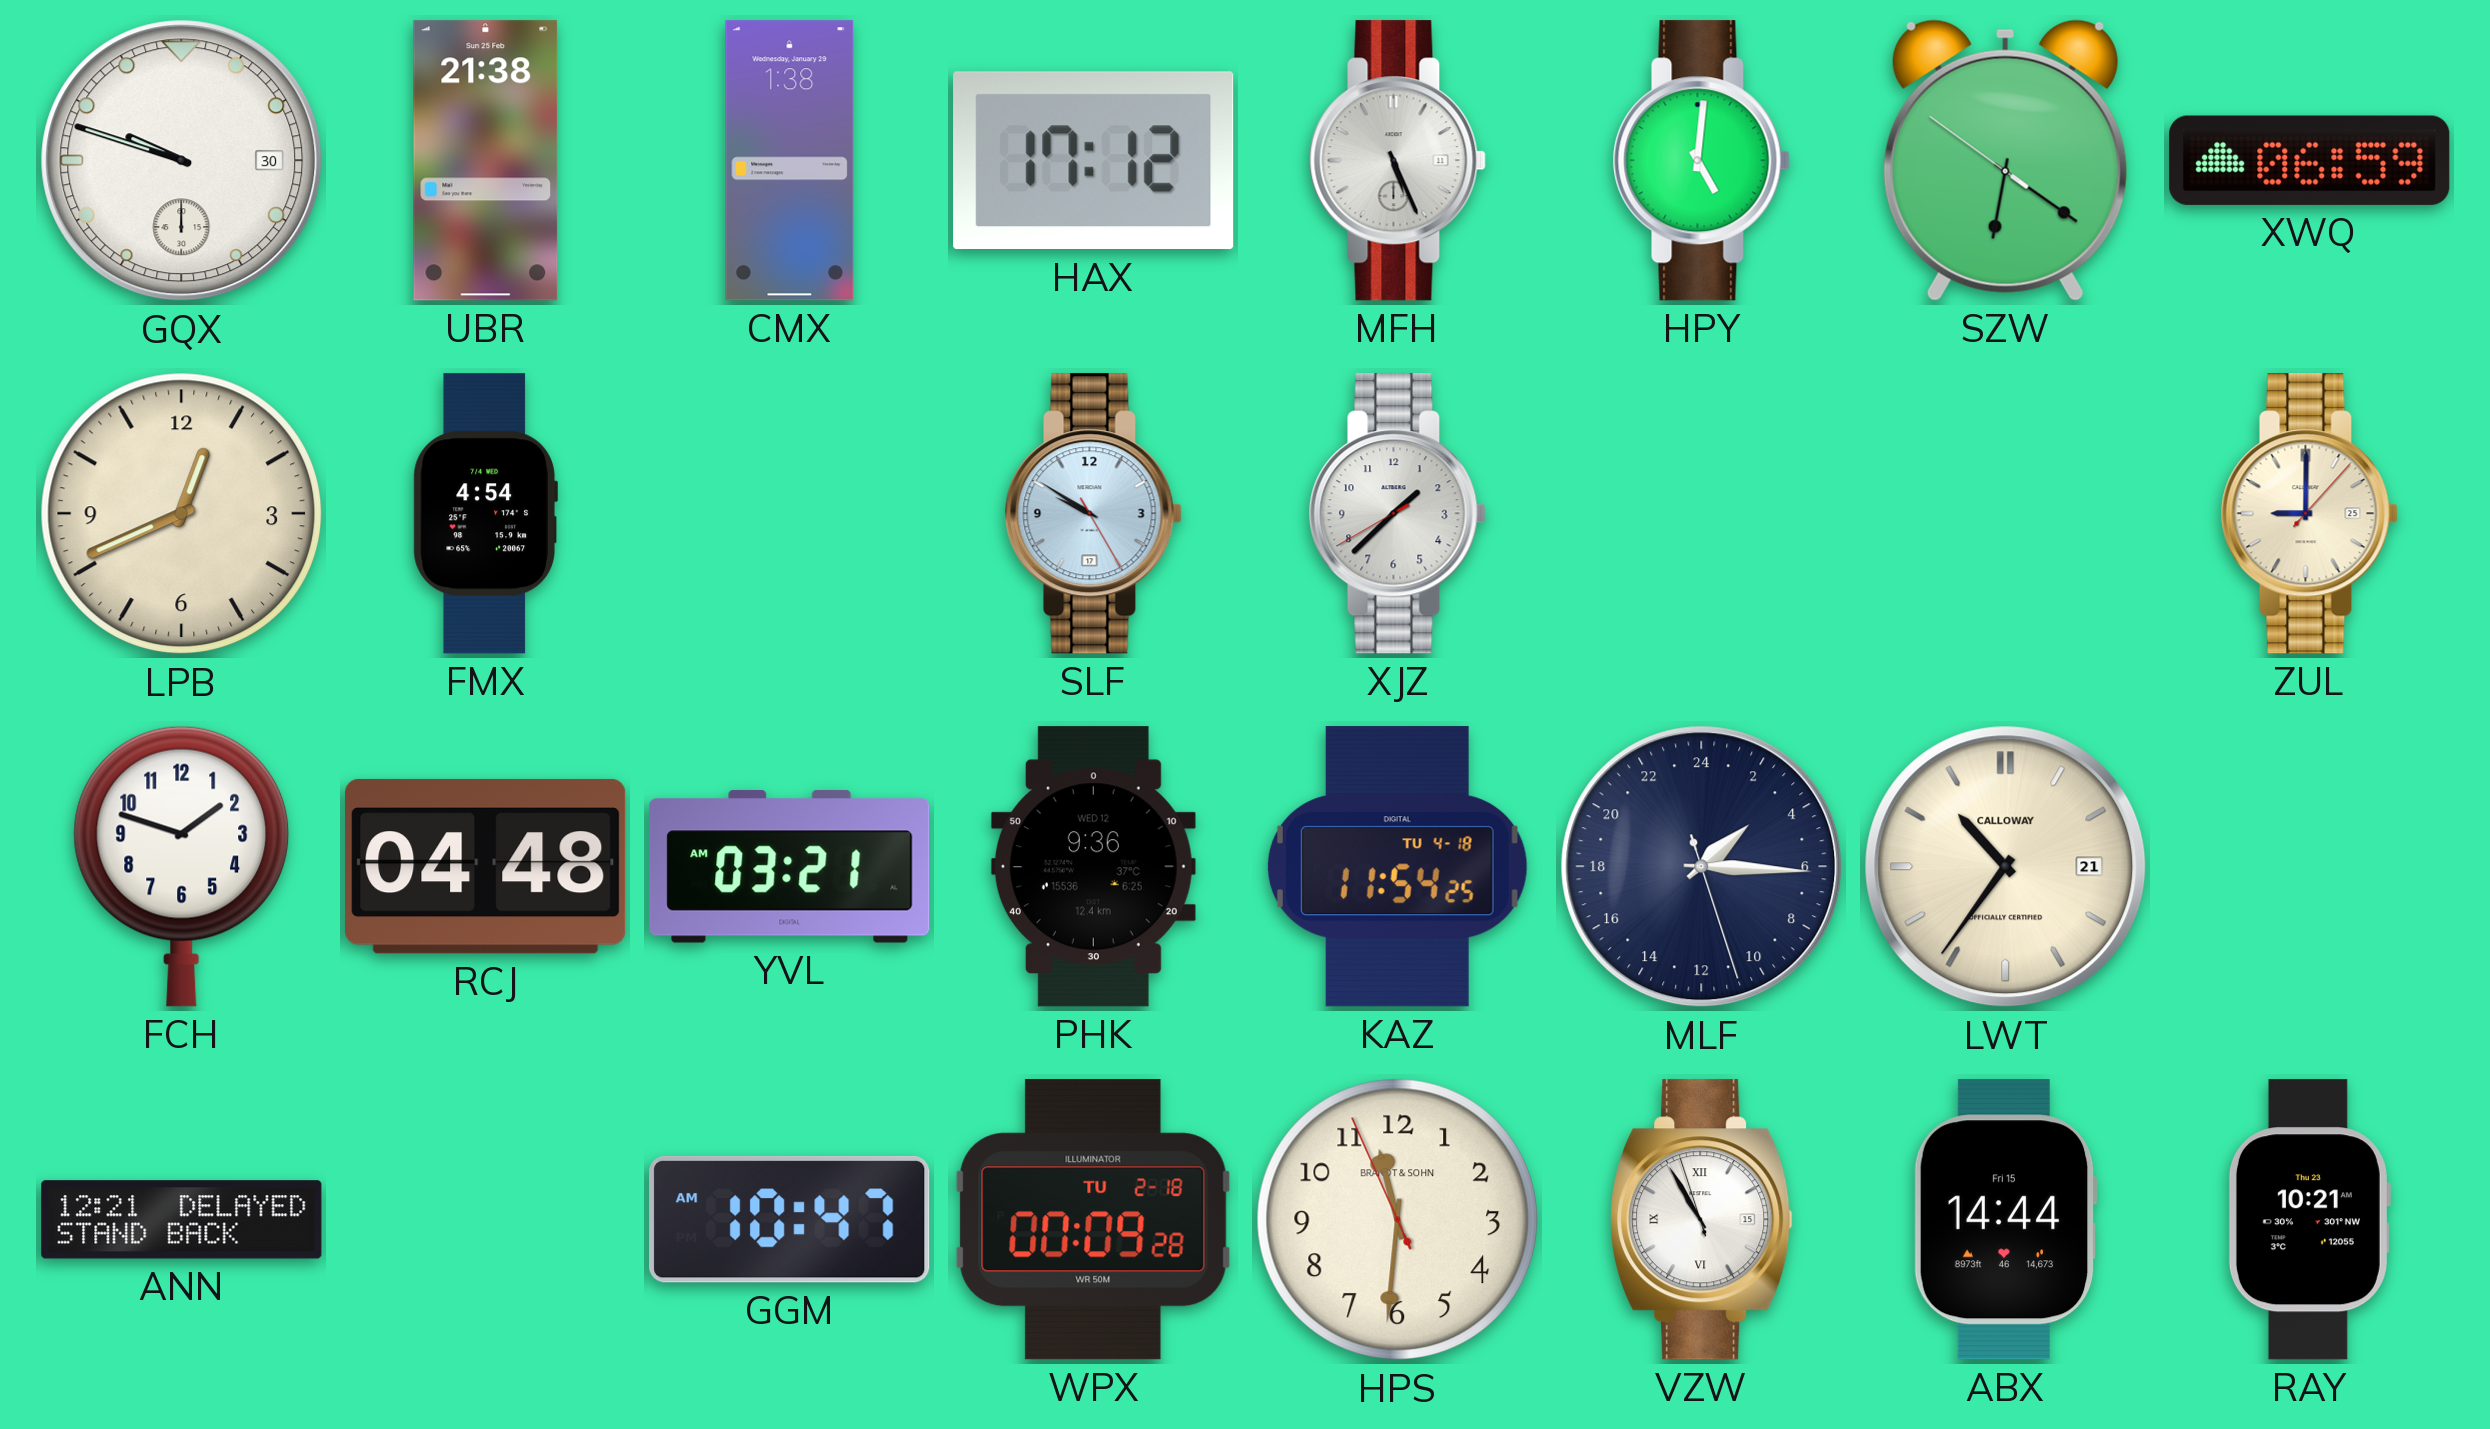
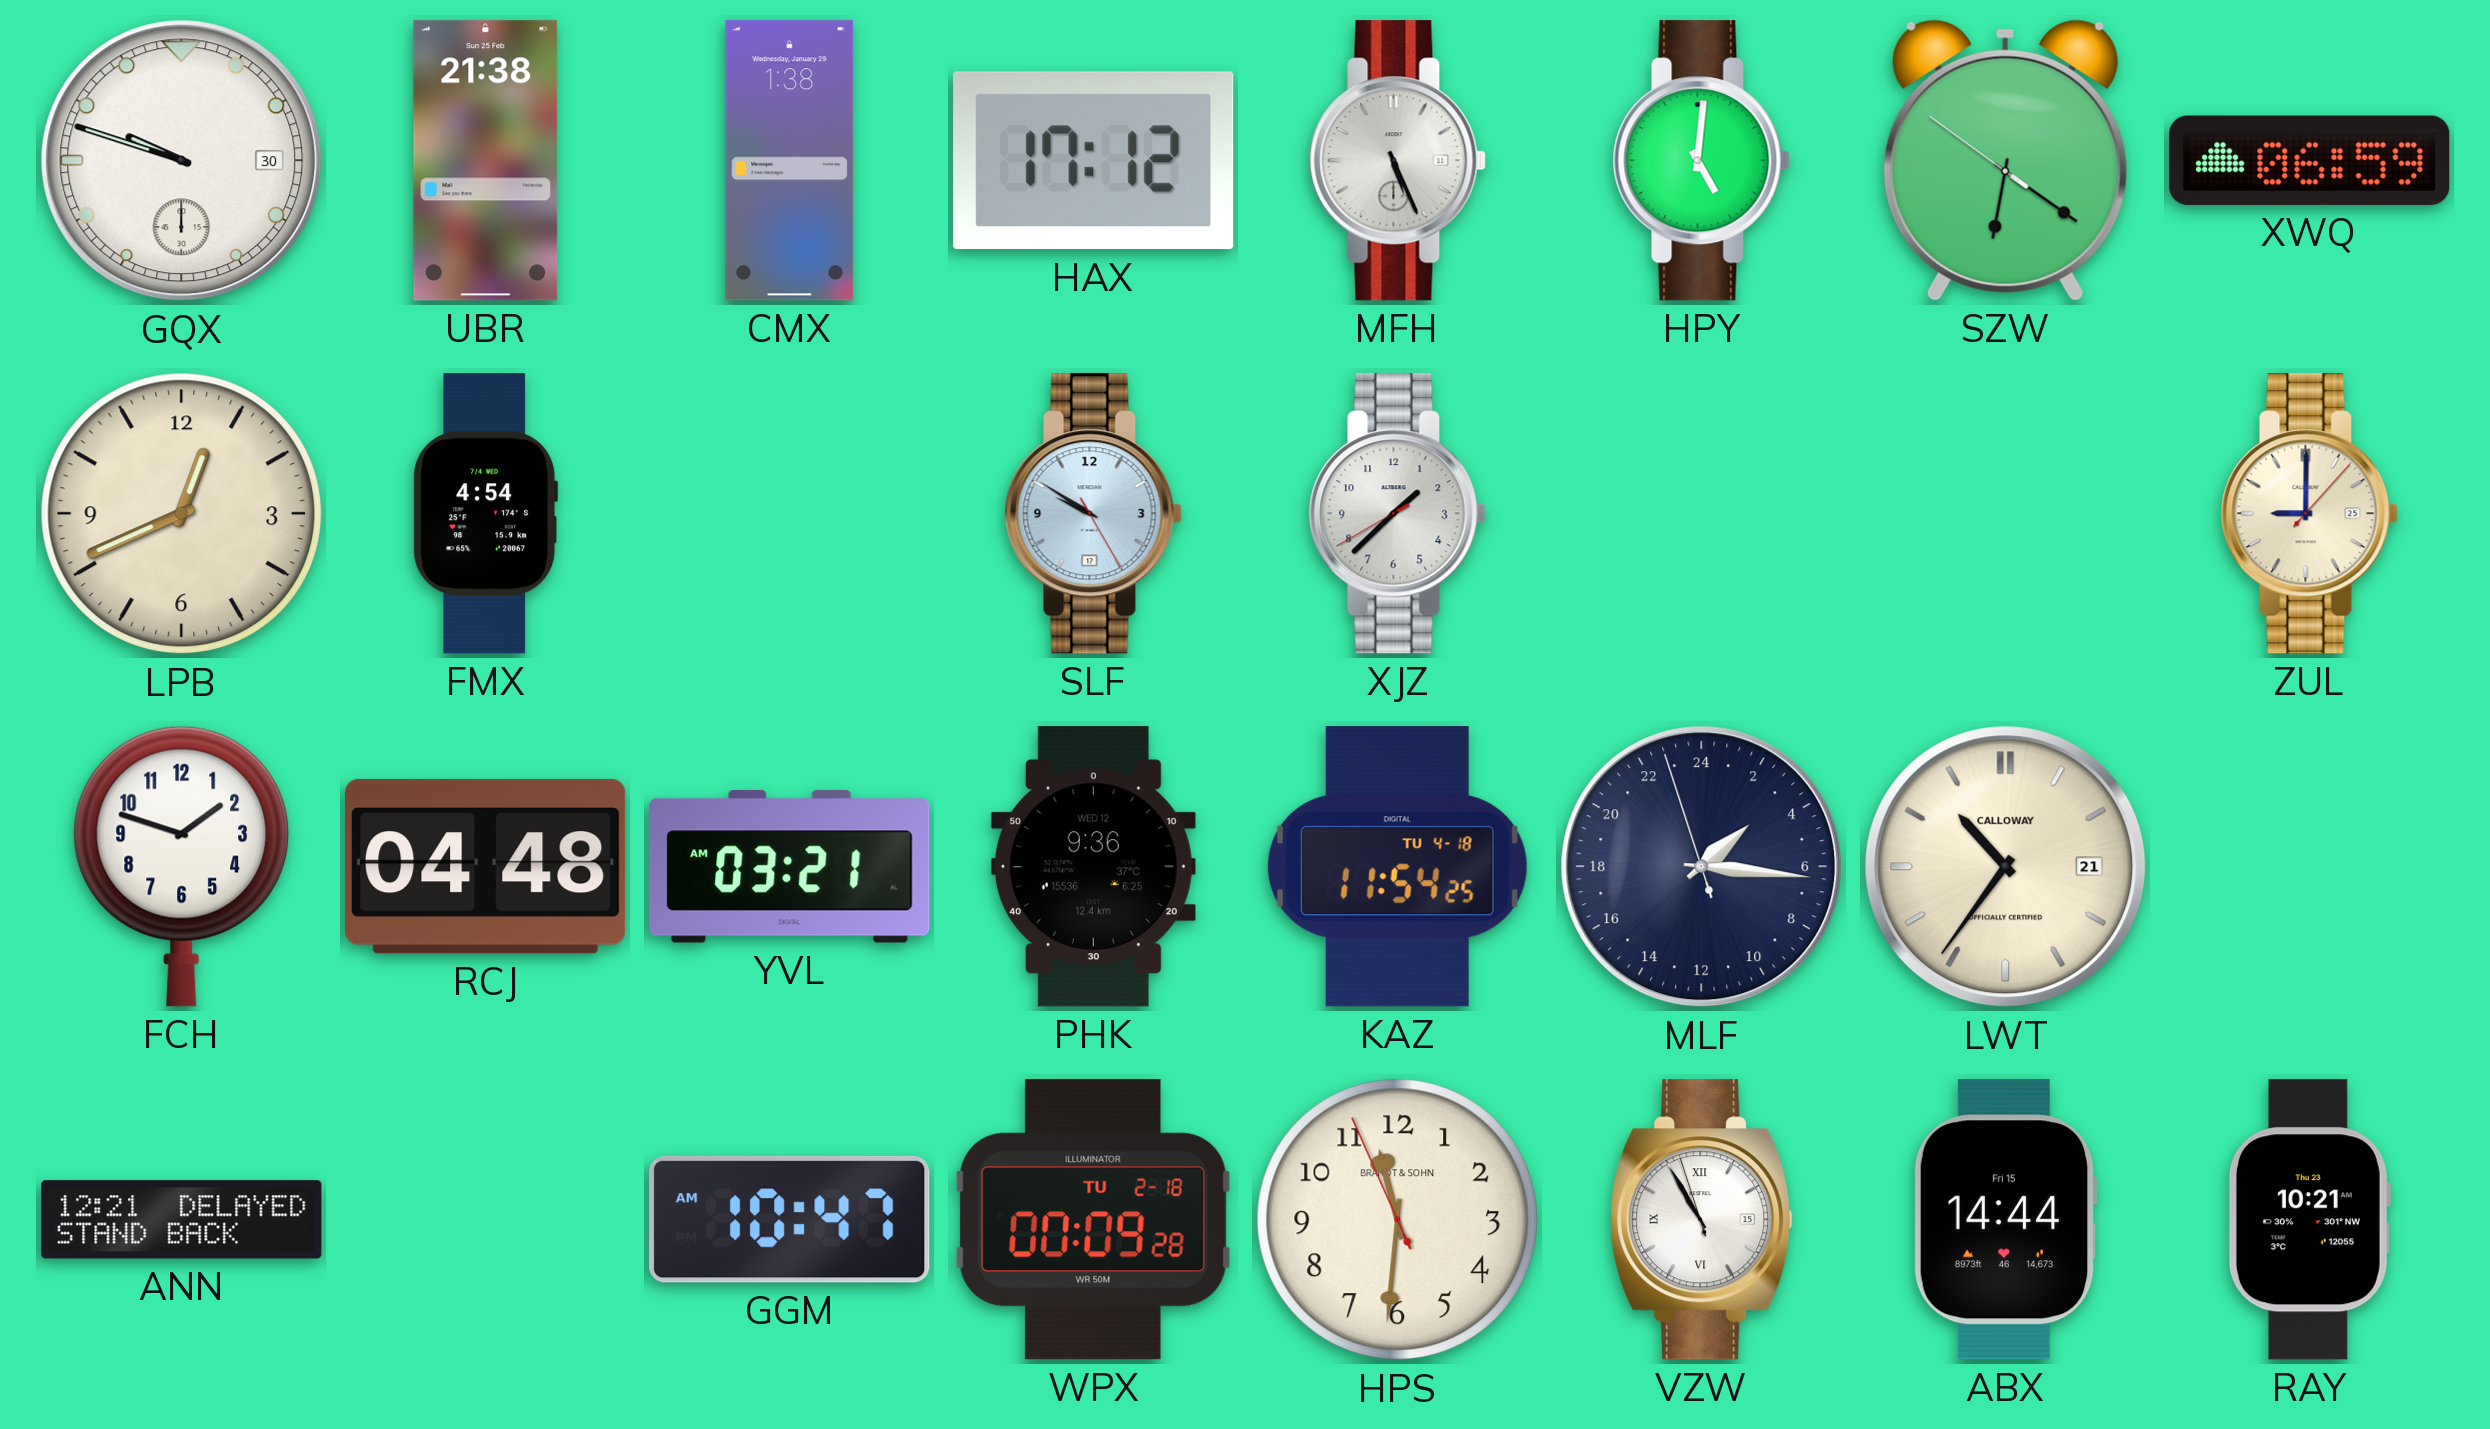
MLF: 3:15:27 -> 3:15:57 (1702, 867)
